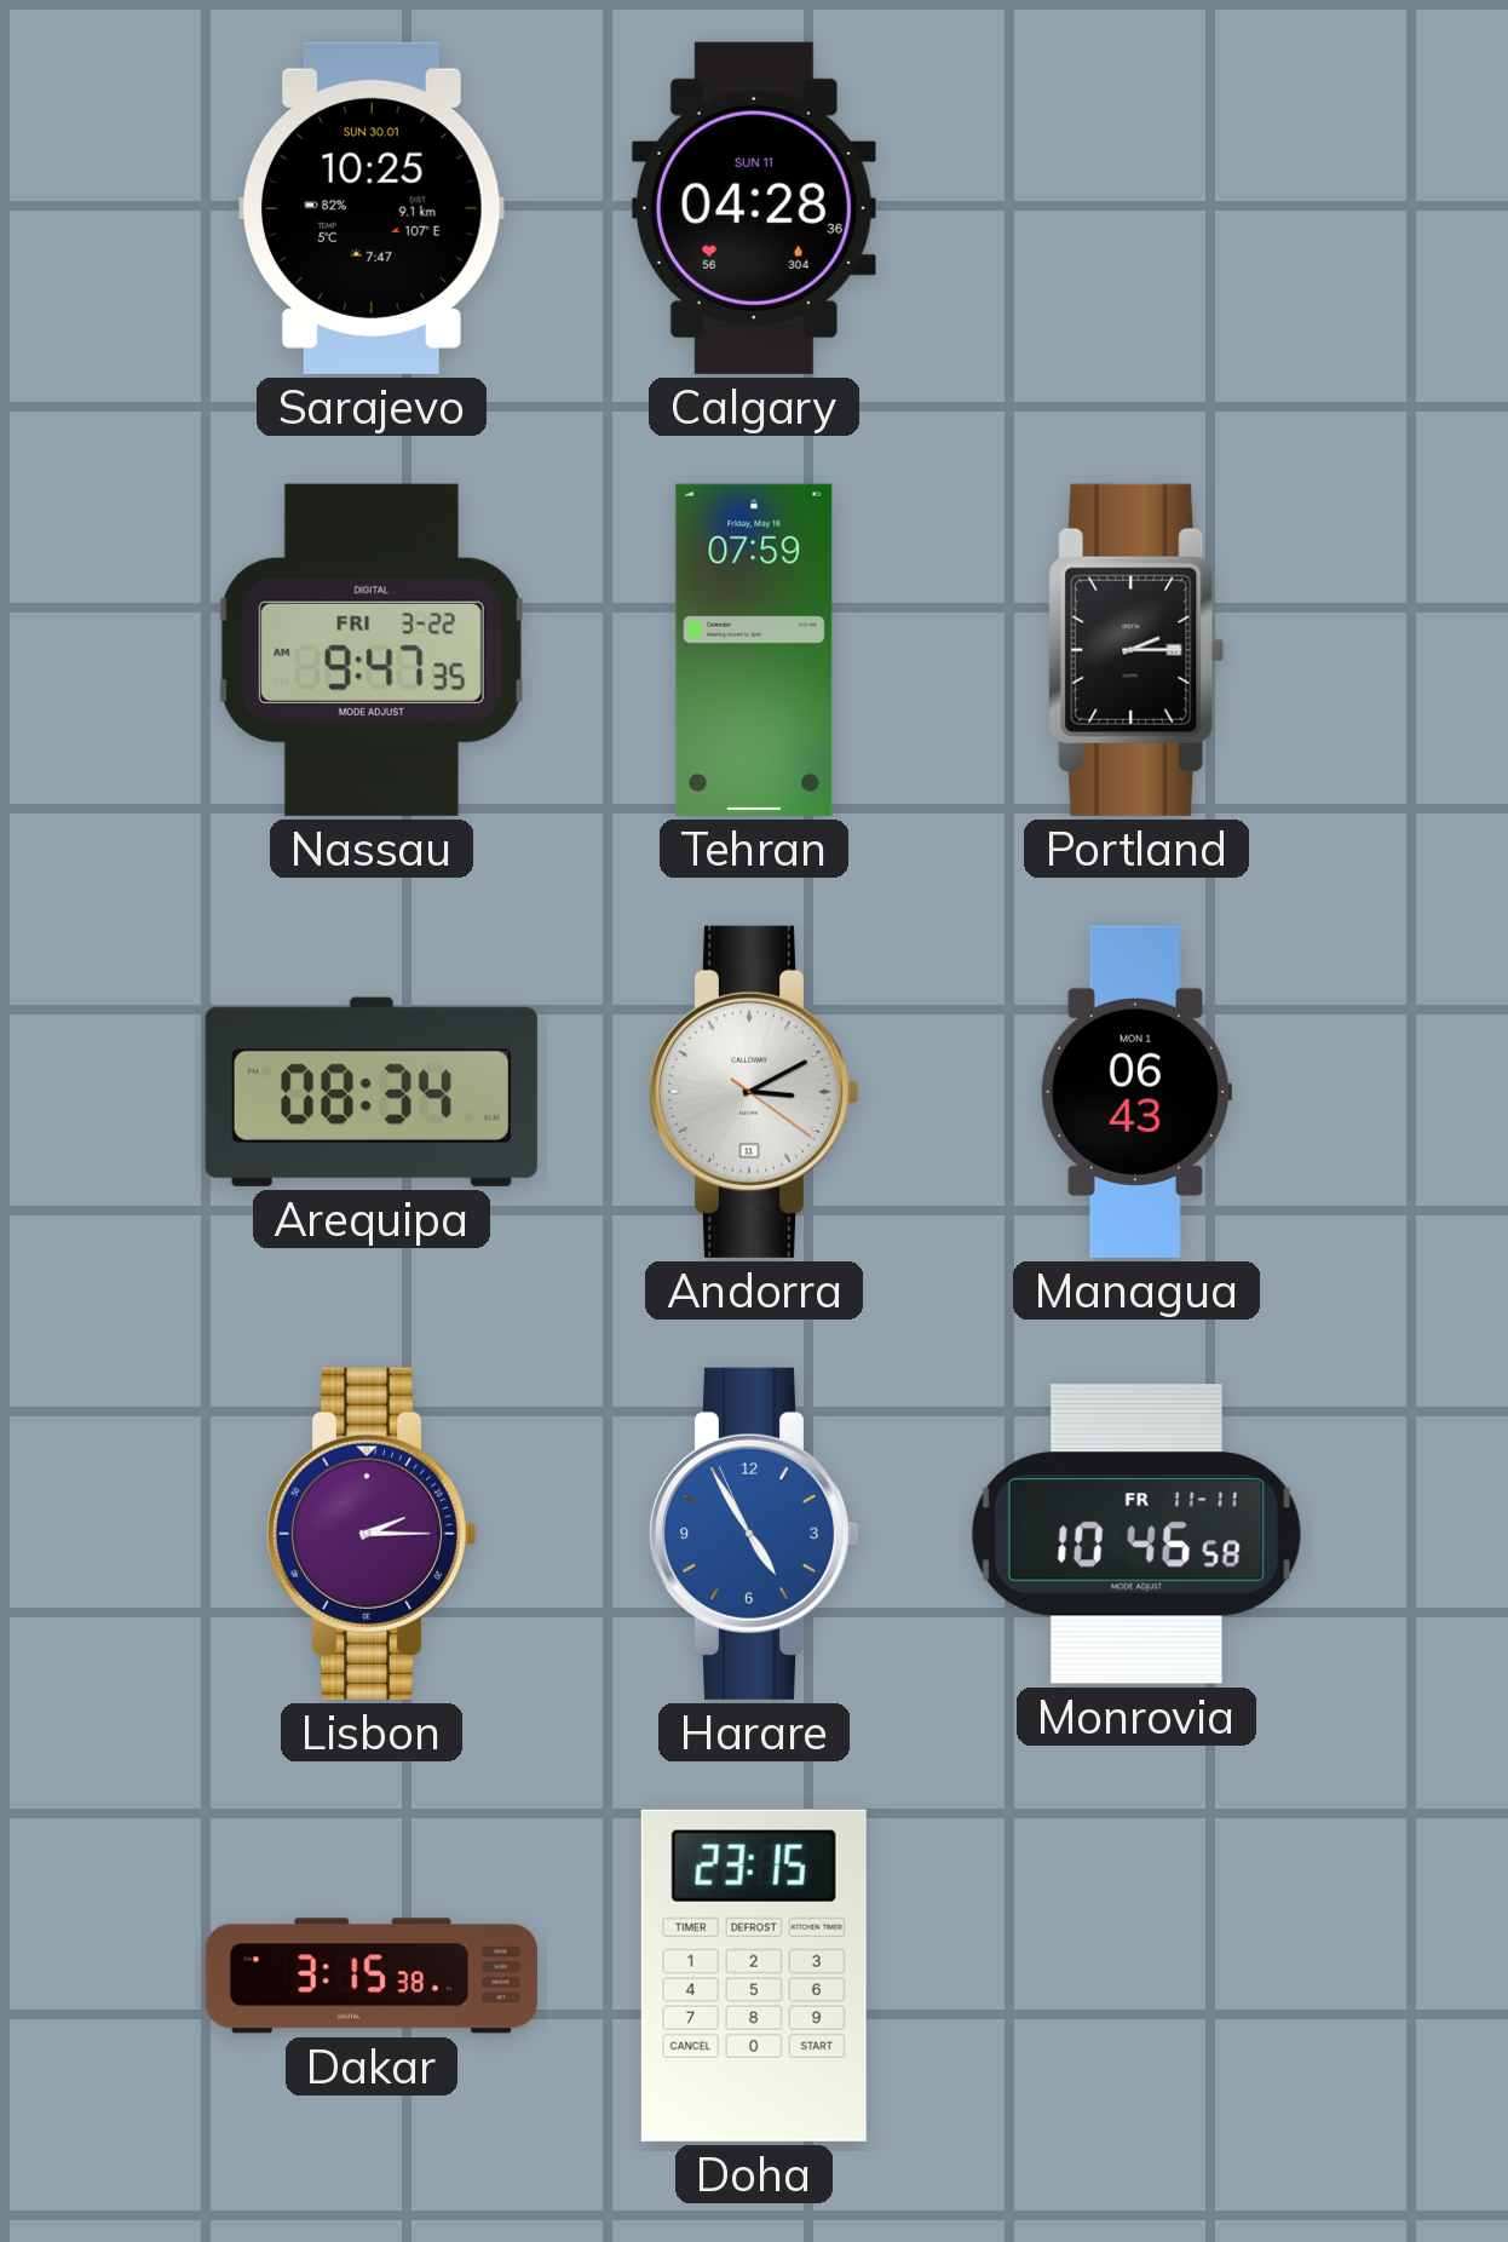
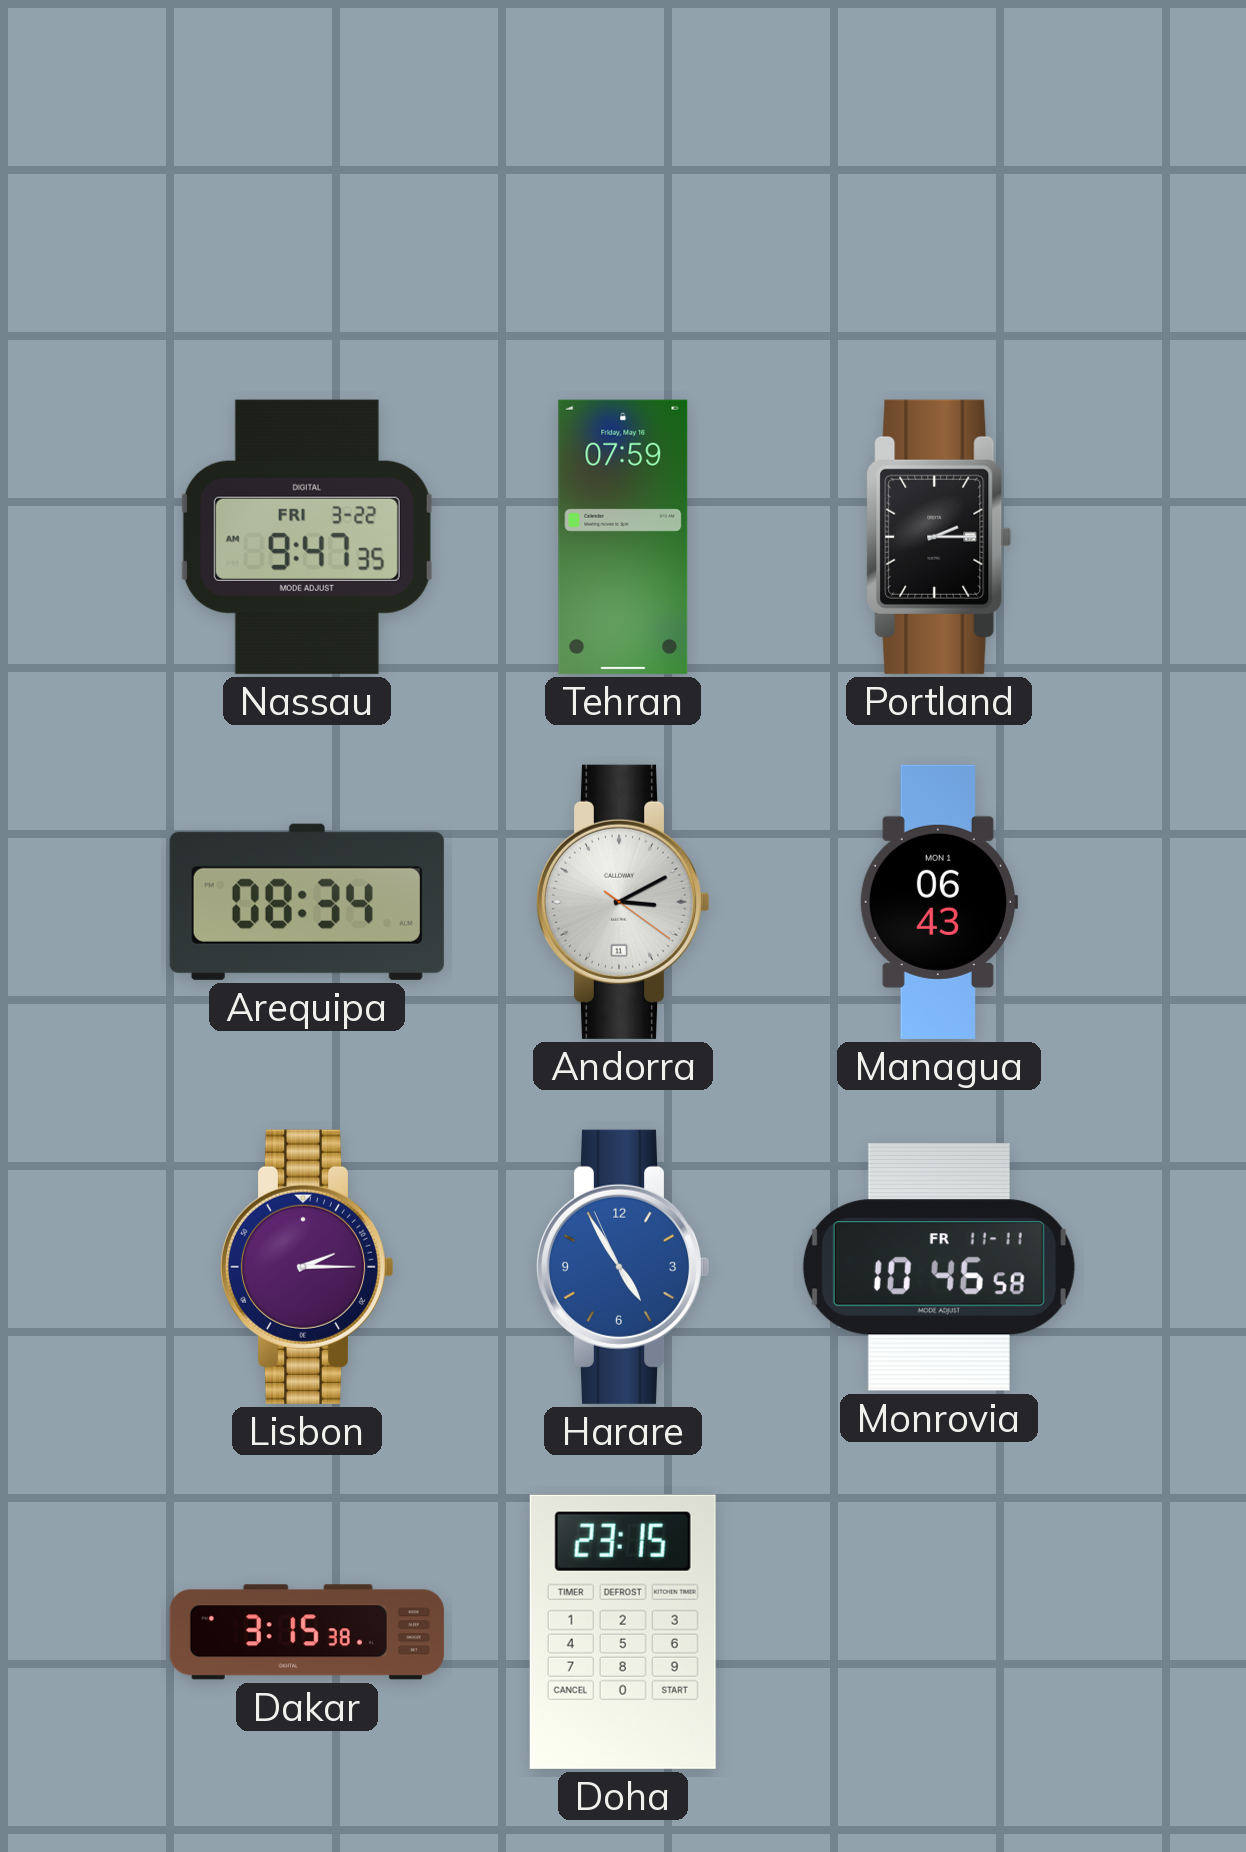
Sarajevo: 10:25 -> none (372, 208)
Calgary: 04:28 -> none (754, 208)
